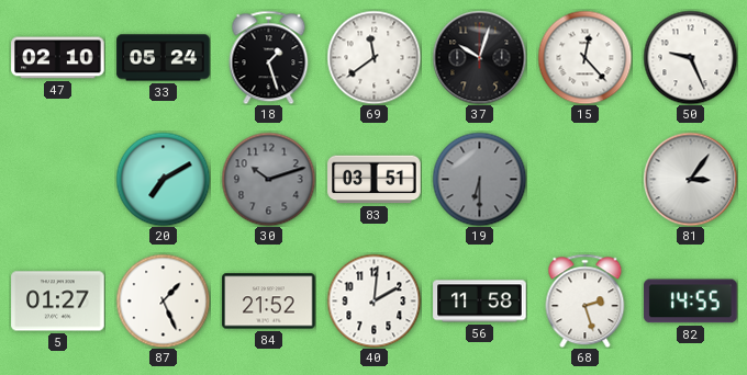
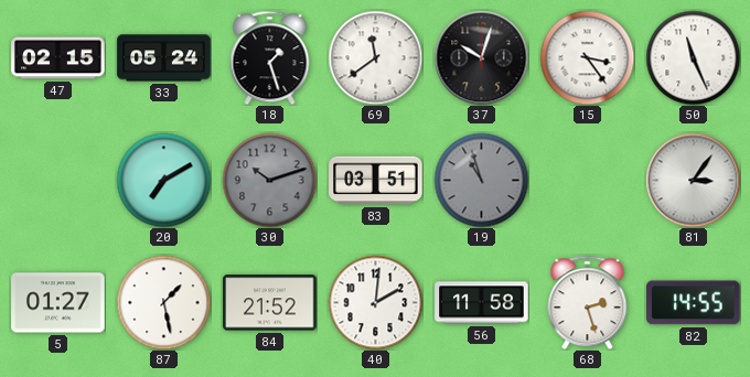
47: 02:10 -> 02:15 (58, 58)
15: 12:23 -> 3:24 (587, 57)
50: 9:26 -> 11:26 (693, 57)
19: 6:30 -> 10:57 (481, 180)
87: 1:26 -> 1:28 (163, 302)
